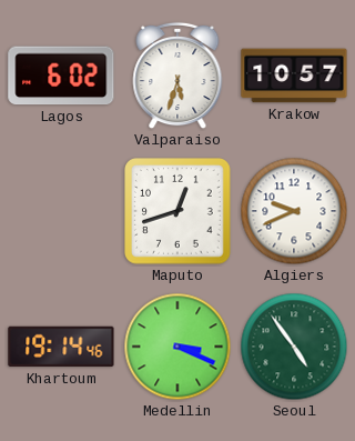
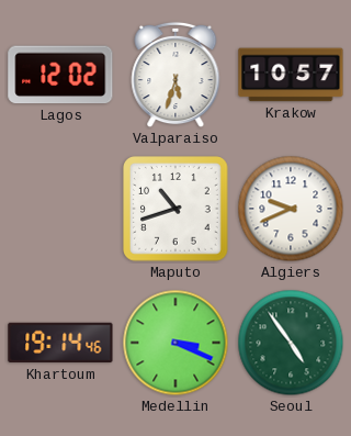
Lagos: 6:02 -> 12:02 (60, 75)
Maputo: 12:42 -> 10:42 (177, 210)
